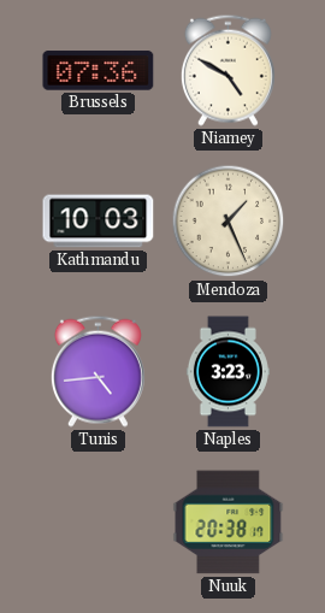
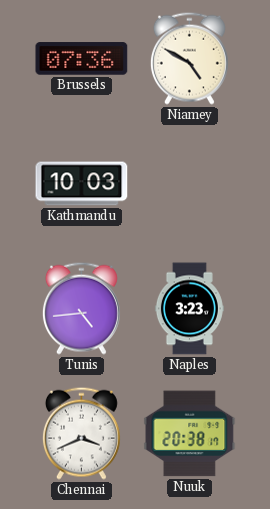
Mendoza: 1:26 -> none (229, 222)
Chennai: none -> 3:41 (81, 433)
